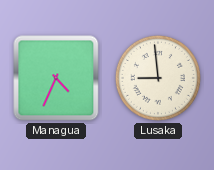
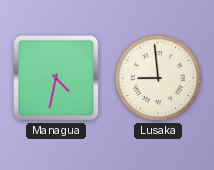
Managua: 4:34 -> 4:32 (56, 78)
